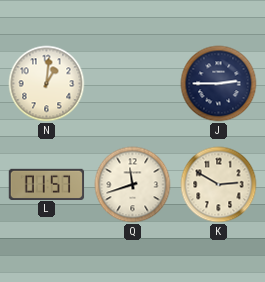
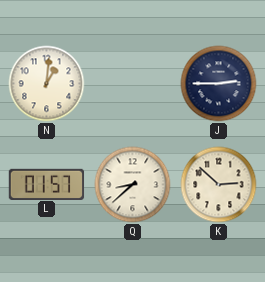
Q: 11:42 -> 8:38 (133, 185)
K: 2:50 -> 2:52 (219, 185)
